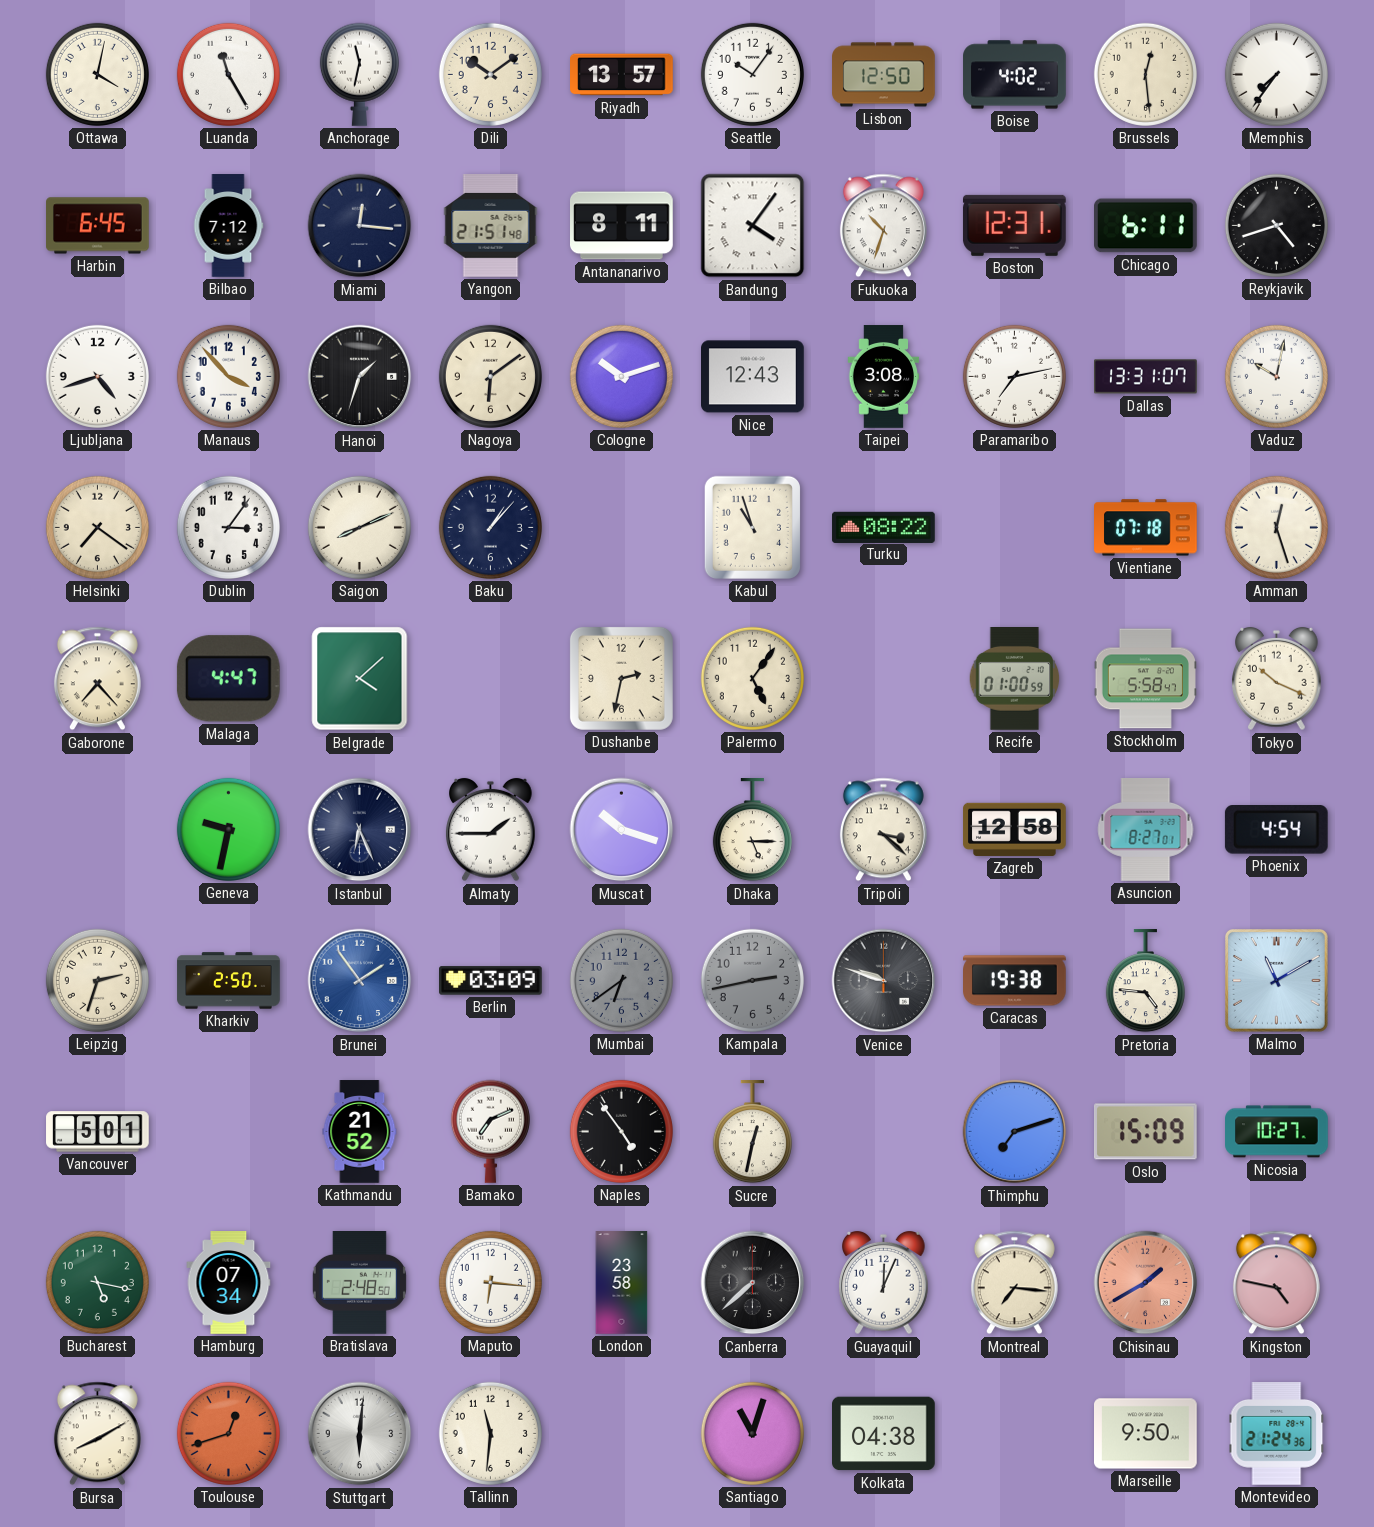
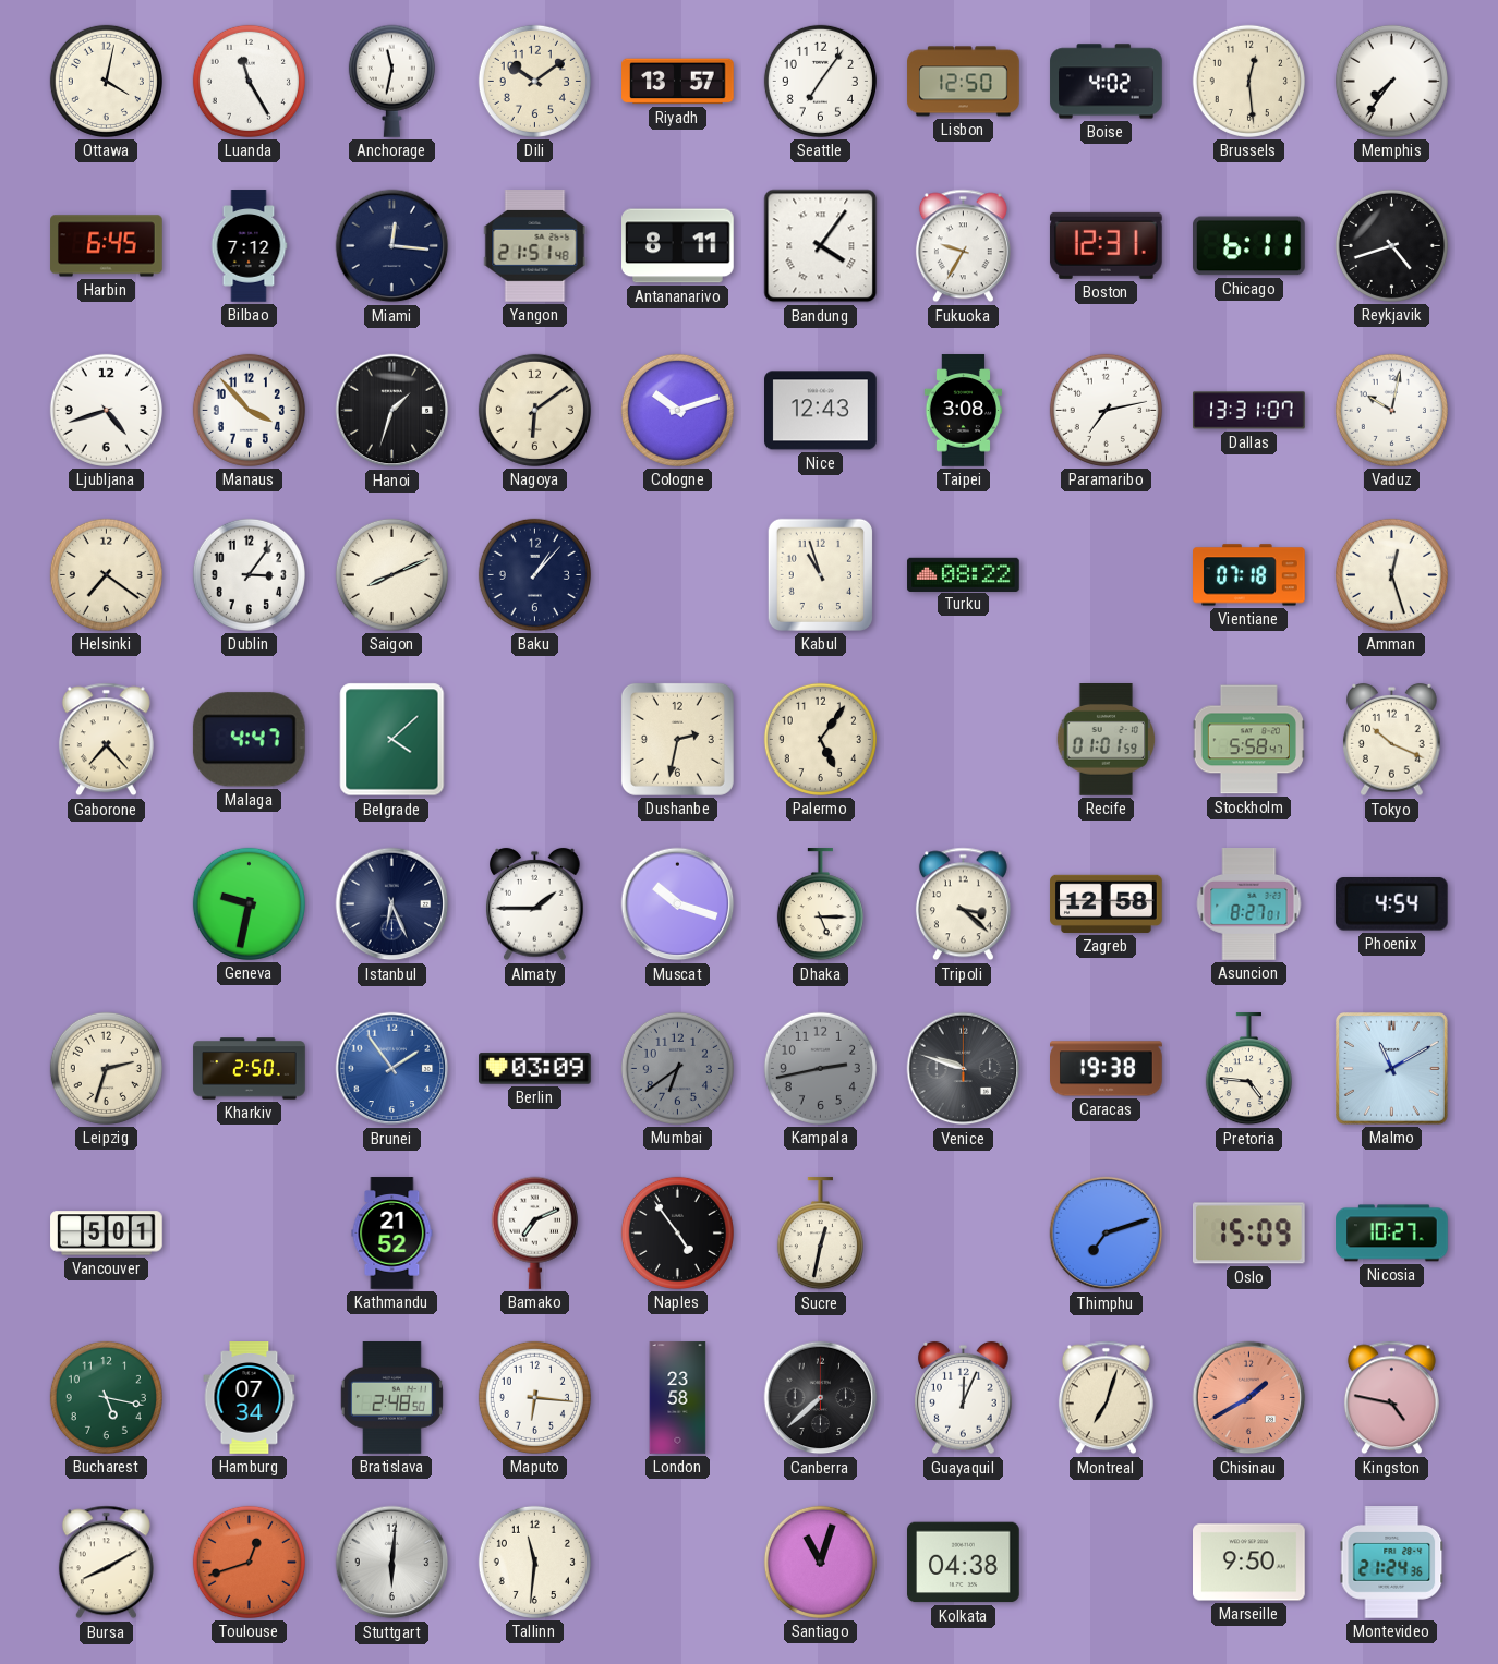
Seattle: 10:06 -> 7:06 (820, 81)
Fukuoka: 10:33 -> 9:35 (963, 246)
Recife: 01:00 -> 01:01 (1107, 740)
Montreal: 7:16 -> 7:03 (1106, 1398)
